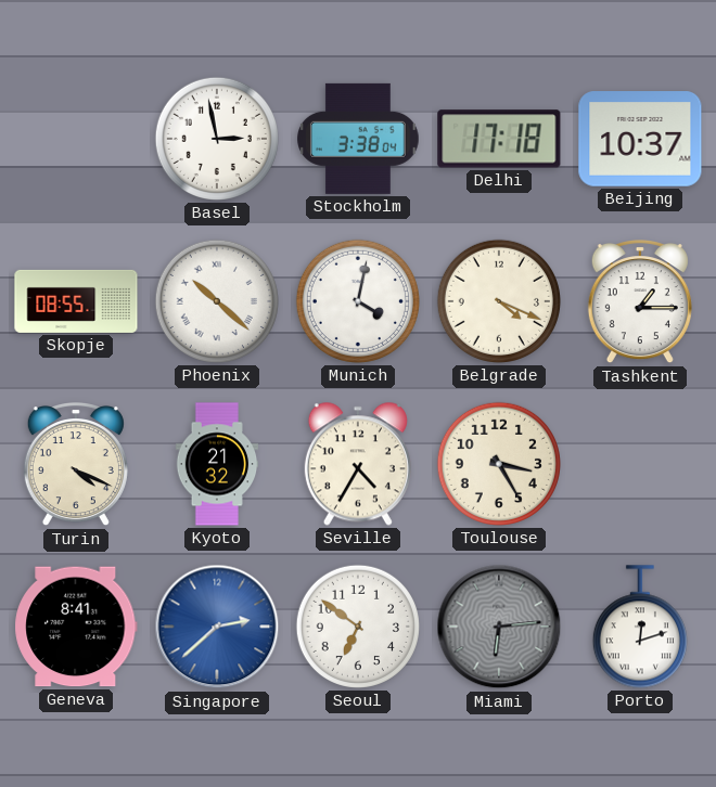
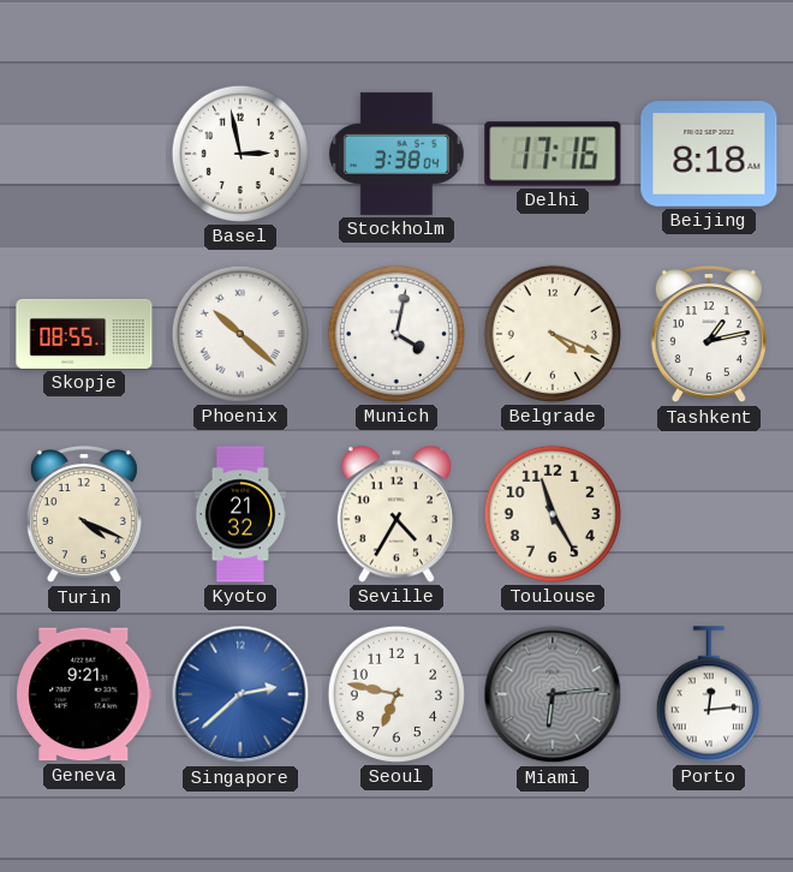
Delhi: 17:18 -> 17:16 (553, 154)
Beijing: 10:37 -> 8:18 (709, 154)
Tashkent: 1:15 -> 1:13 (709, 335)
Toulouse: 3:25 -> 11:25 (553, 514)
Geneva: 8:41 -> 9:21 (84, 694)
Seoul: 6:51 -> 6:47 (396, 694)
Porto: 12:12 -> 12:14 (709, 694)
